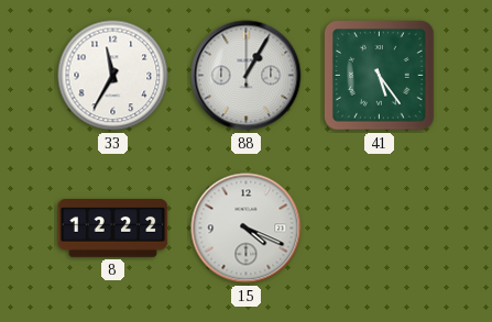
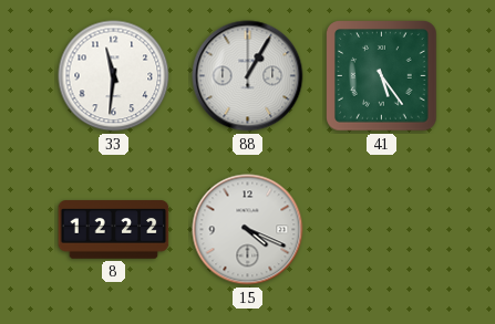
33: 11:35 -> 11:31 (114, 76)
